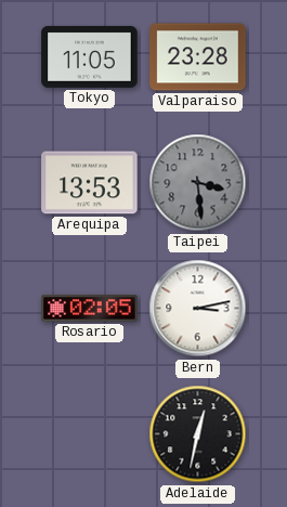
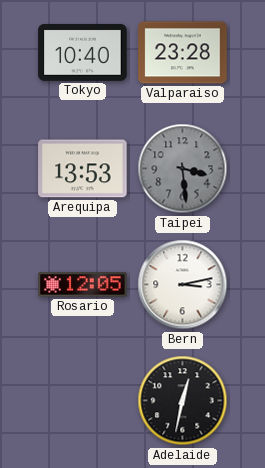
Tokyo: 11:05 -> 10:40 (83, 53)
Rosario: 02:05 -> 12:05 (83, 285)
